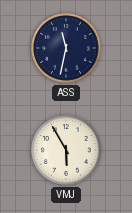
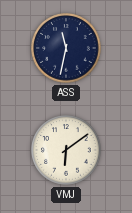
VMJ: 5:55 -> 6:09 (66, 150)
